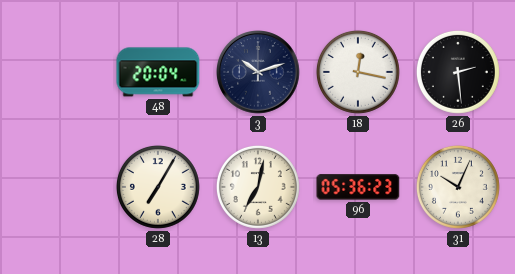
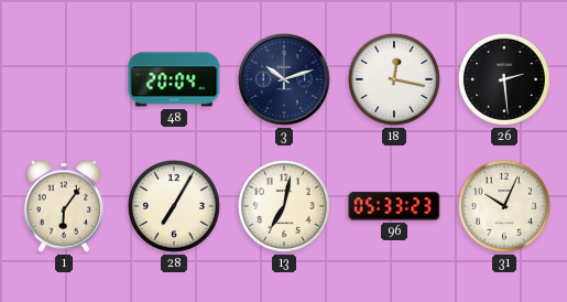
1: none -> 6:06 (64, 206)
96: 05:36 -> 05:33 (394, 206)
